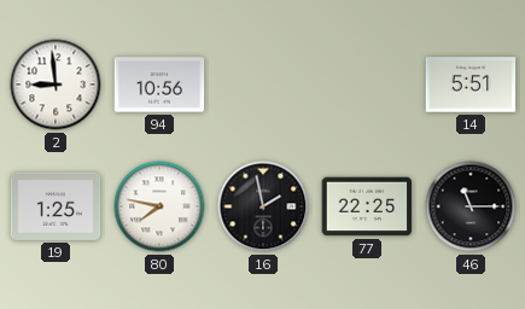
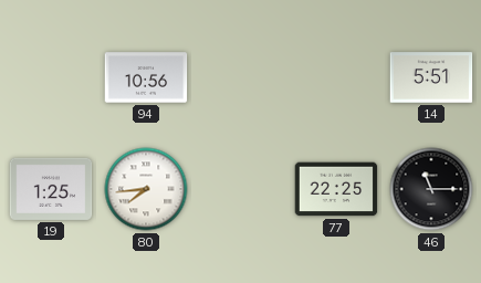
2: 8:59 -> none (56, 84)
80: 7:47 -> 7:44 (146, 189)
16: 1:58 -> none (263, 206)
